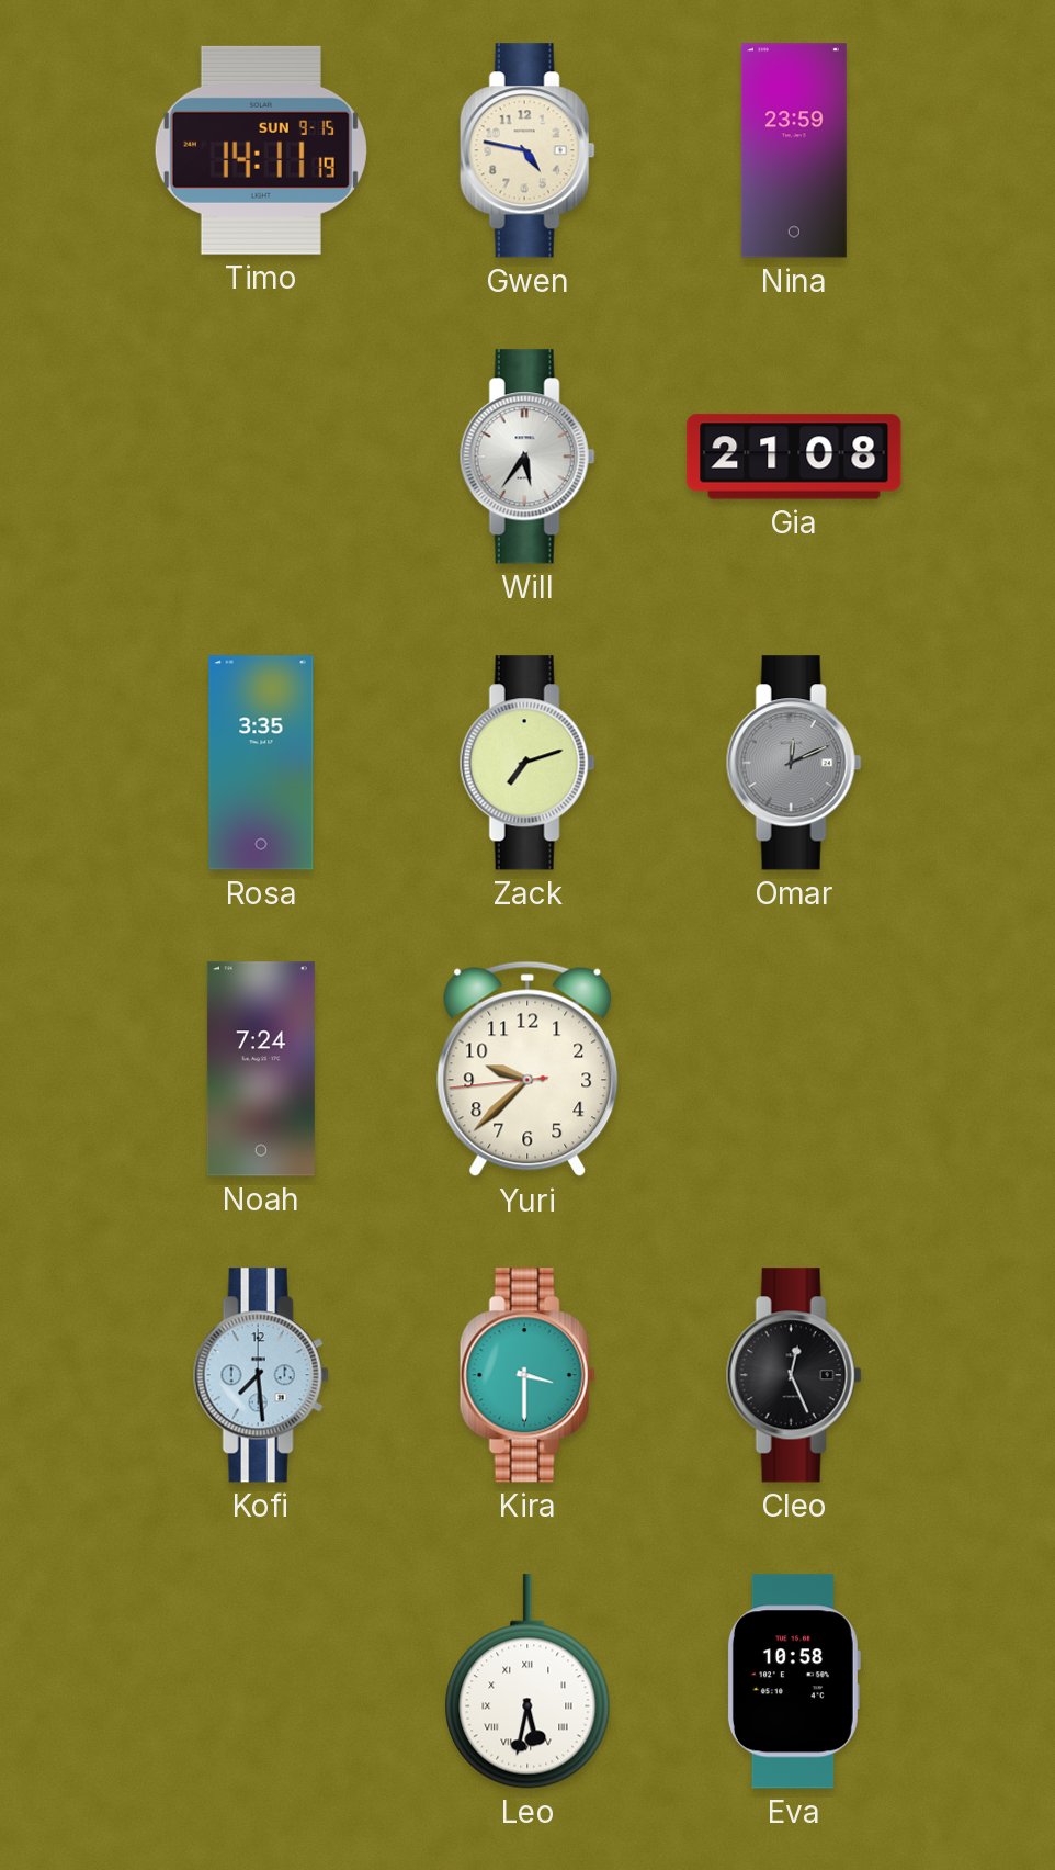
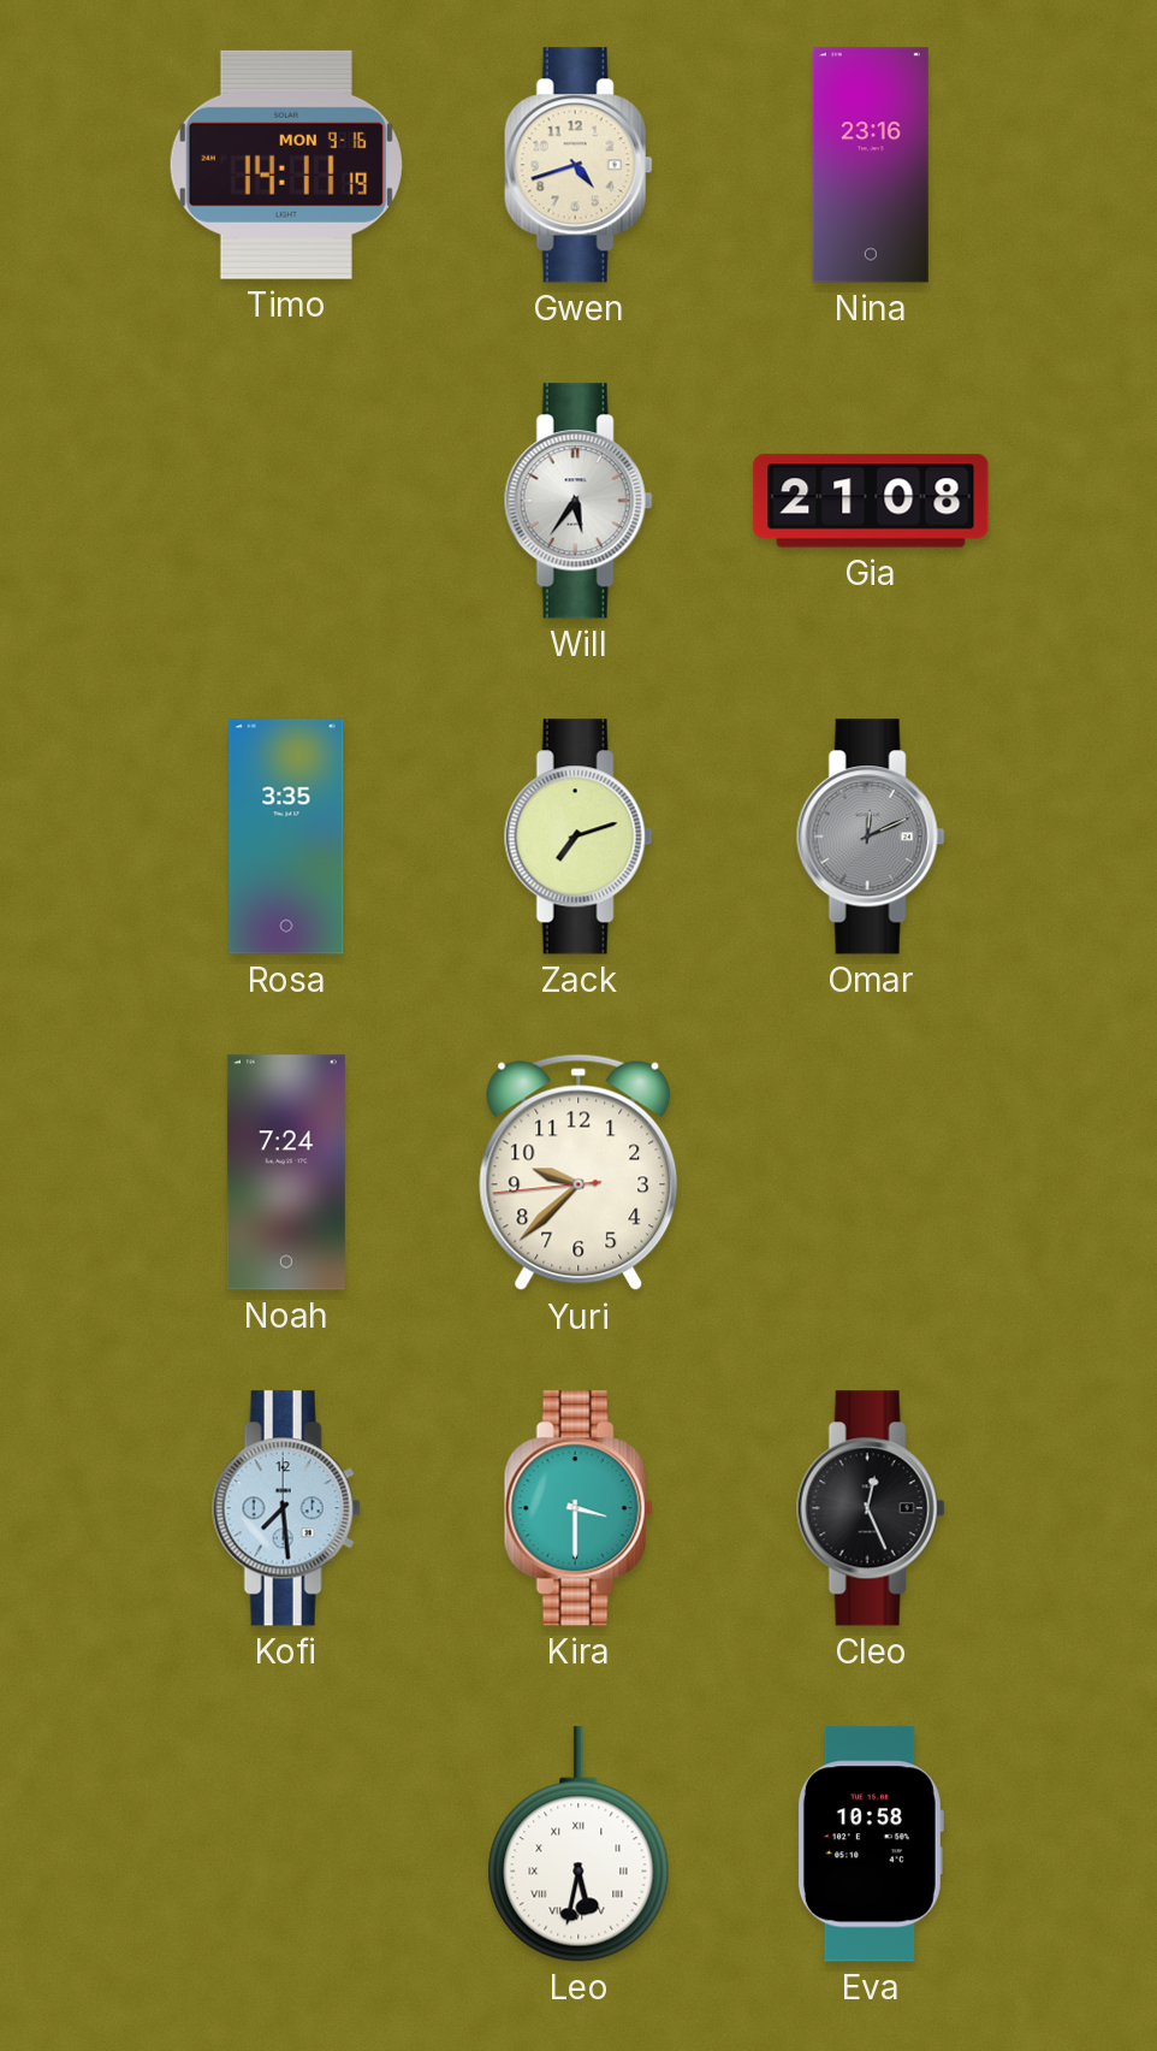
Timo date: SUN 9-15 -> MON 9-16 (286, 165)
Gwen: 4:47 -> 4:42 (578, 165)
Nina: 23:59 -> 23:16 (871, 165)
